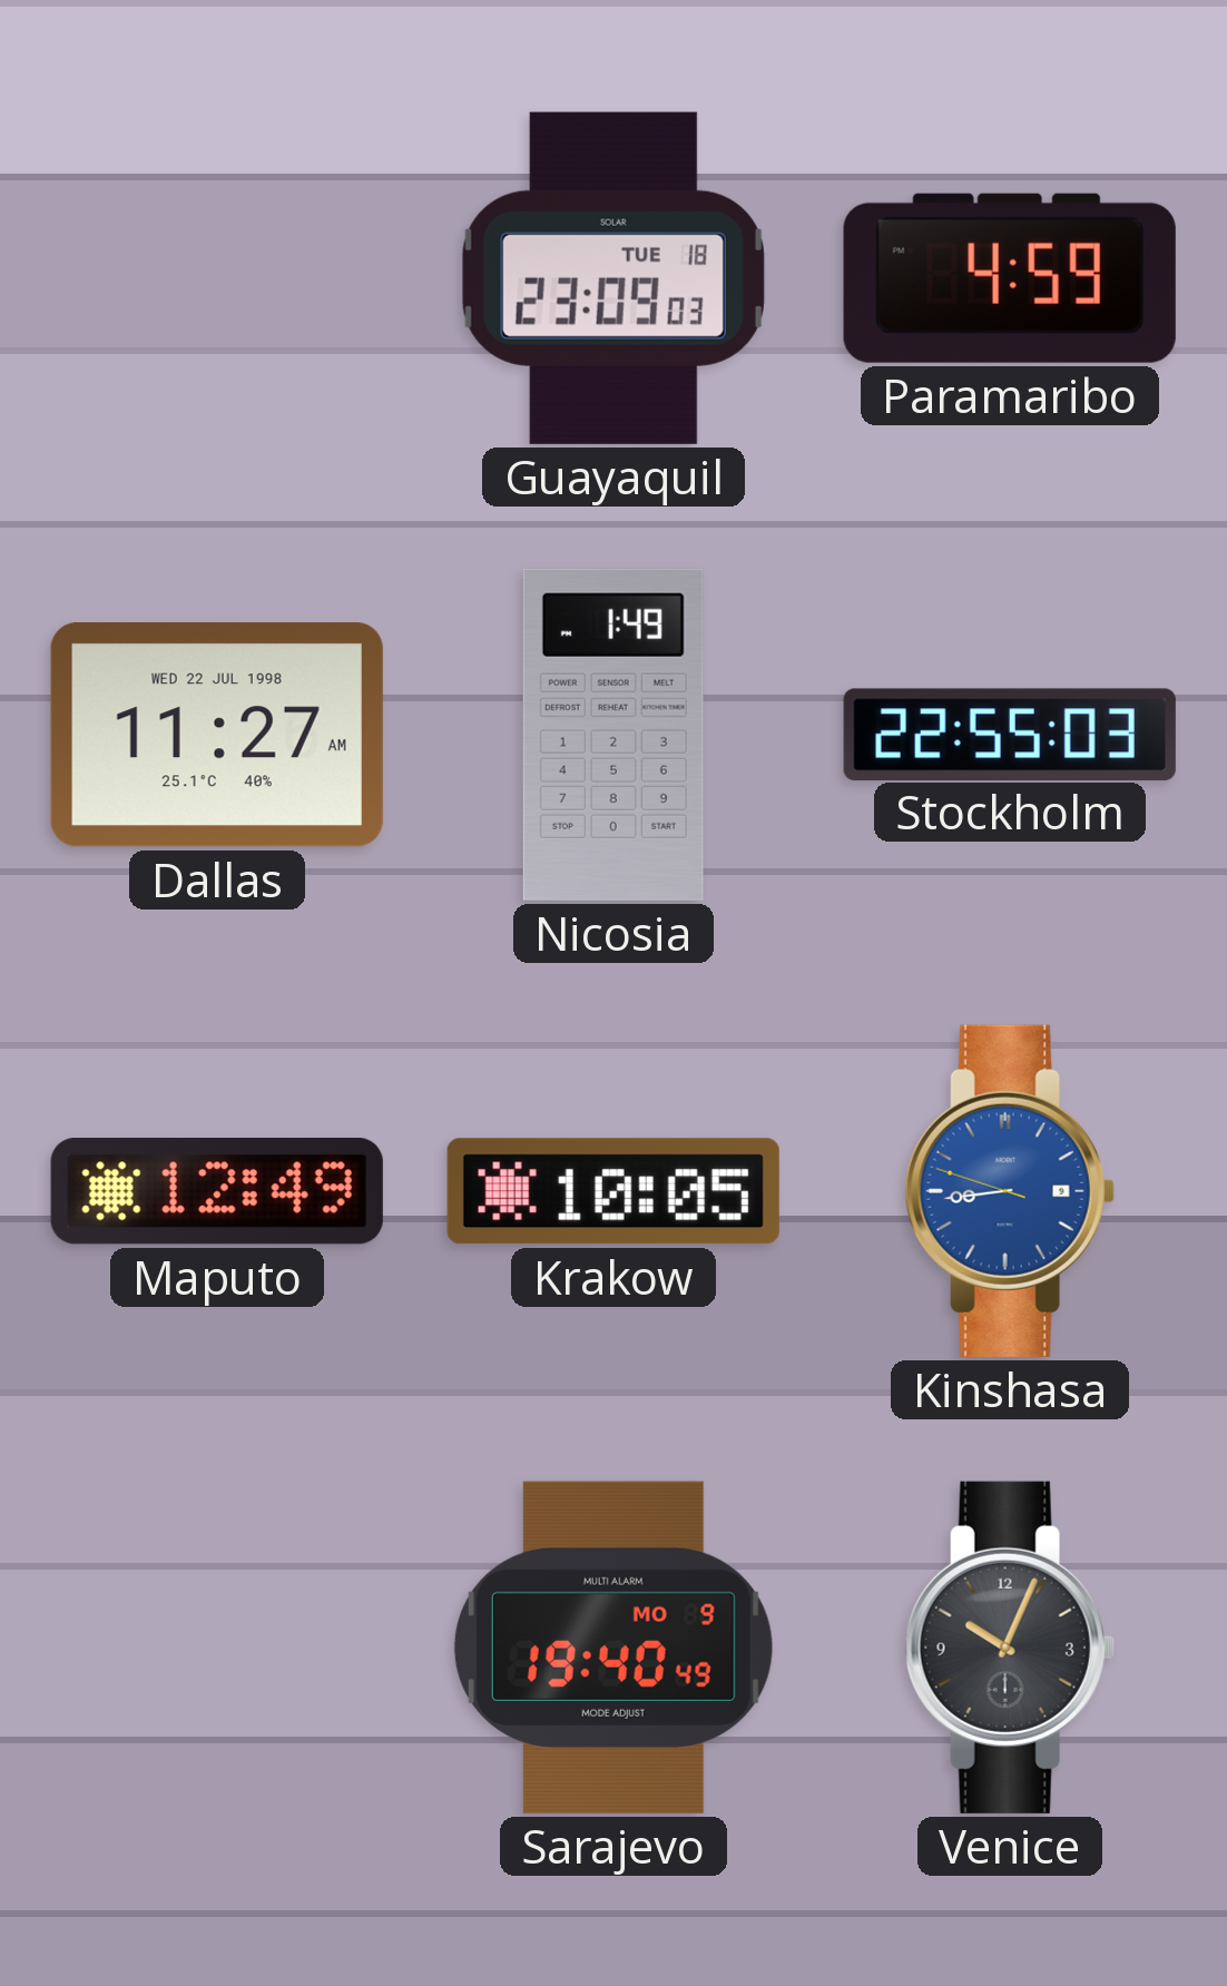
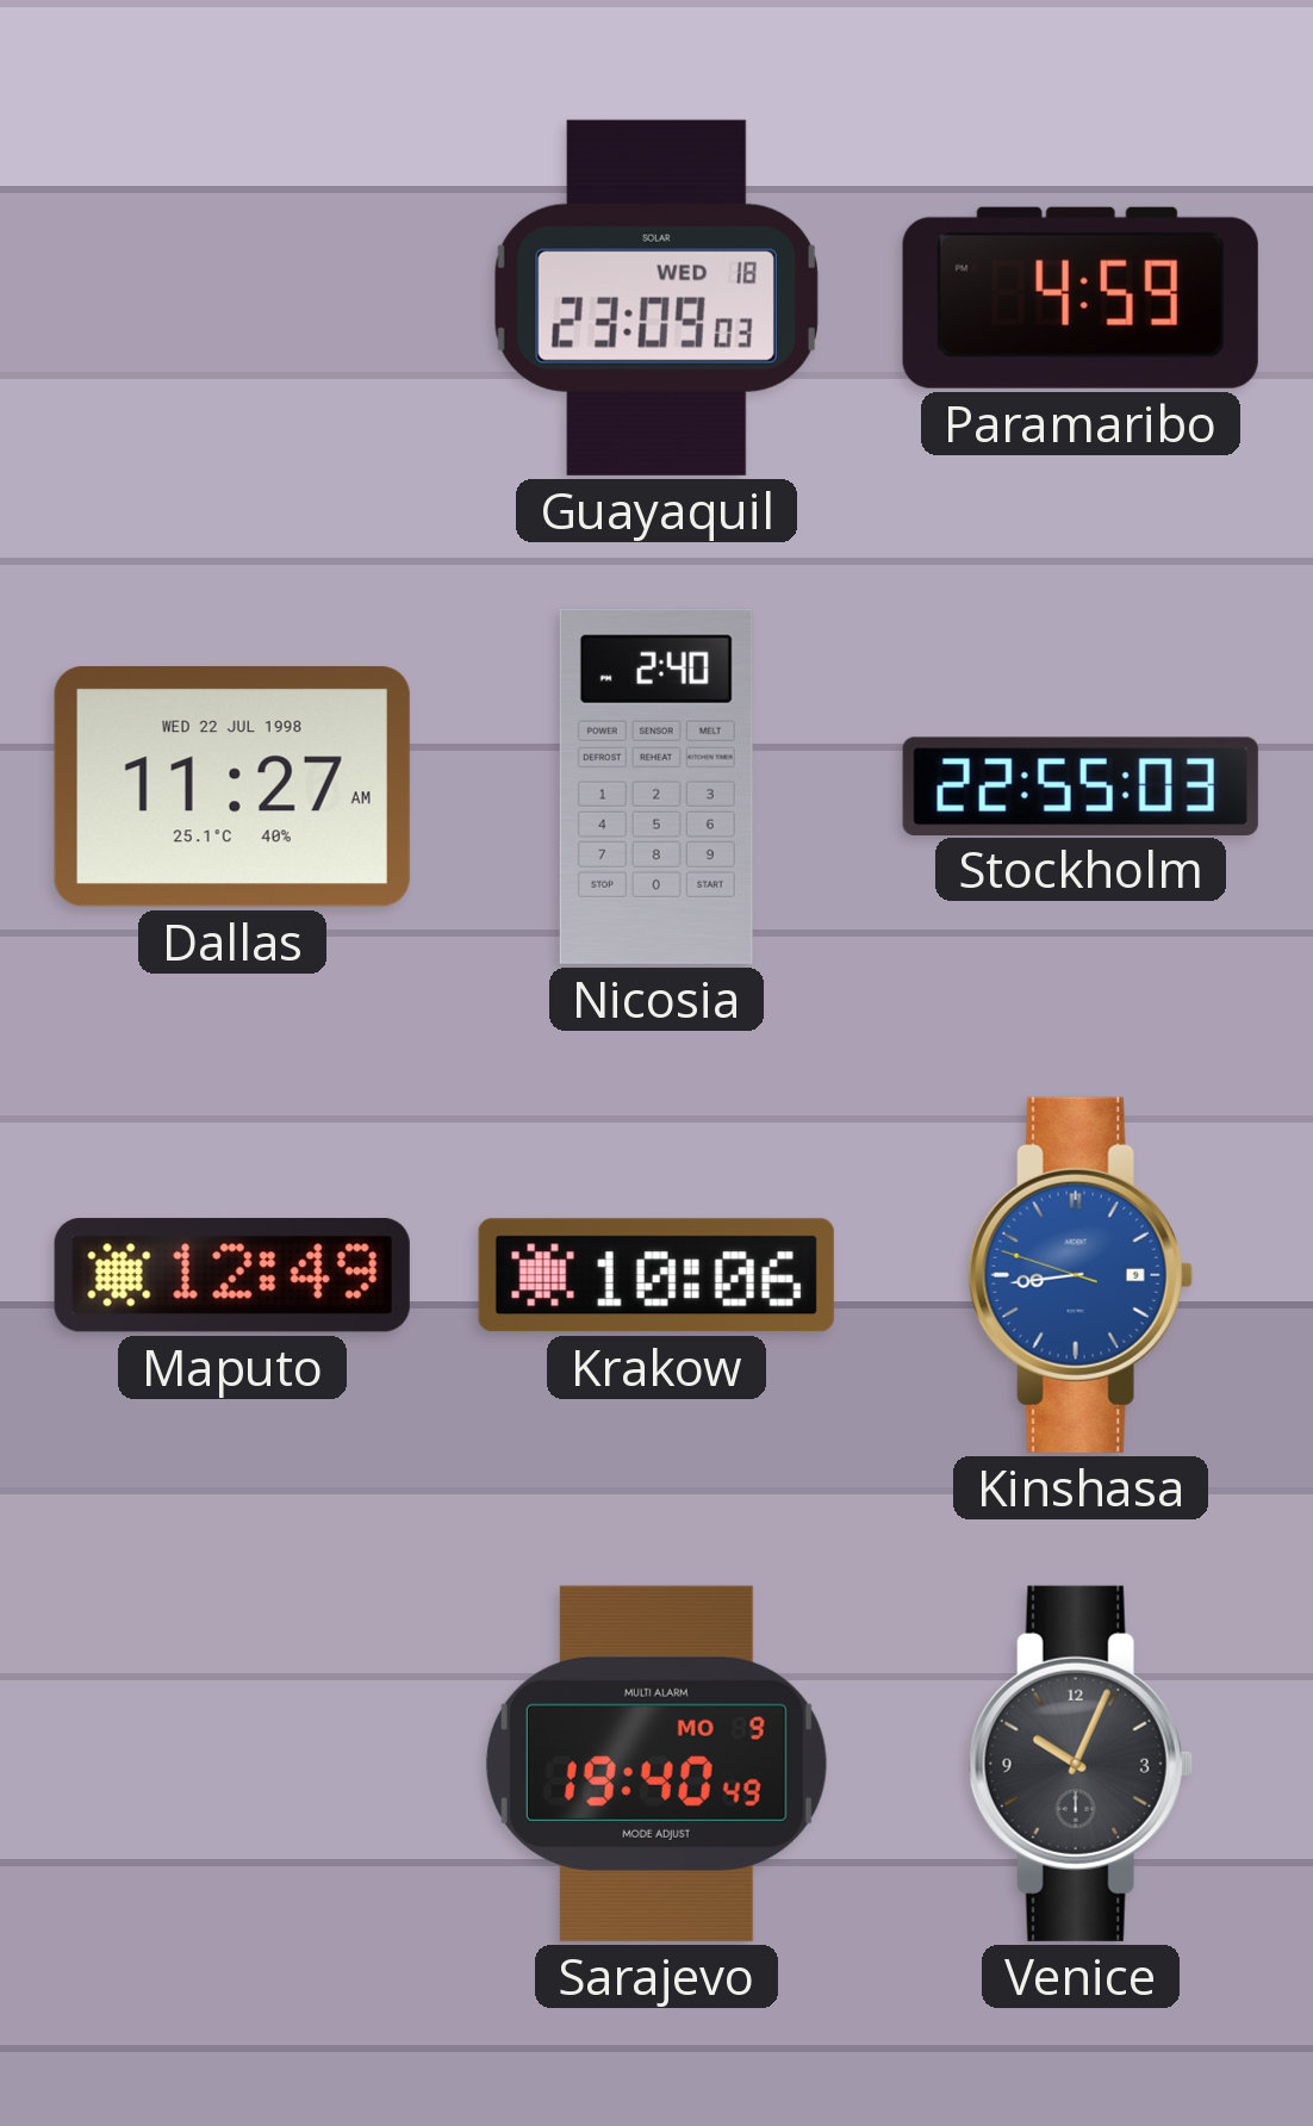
Guayaquil date: TUE 18 -> WED 18 (656, 298)
Nicosia: 1:49 -> 2:40 (656, 787)
Krakow: 10:05 -> 10:06 (656, 1275)
